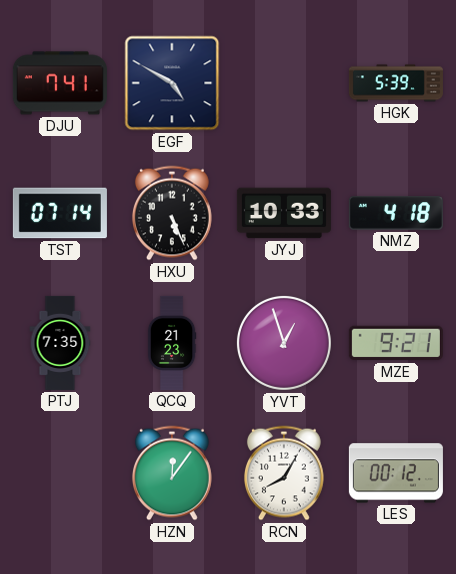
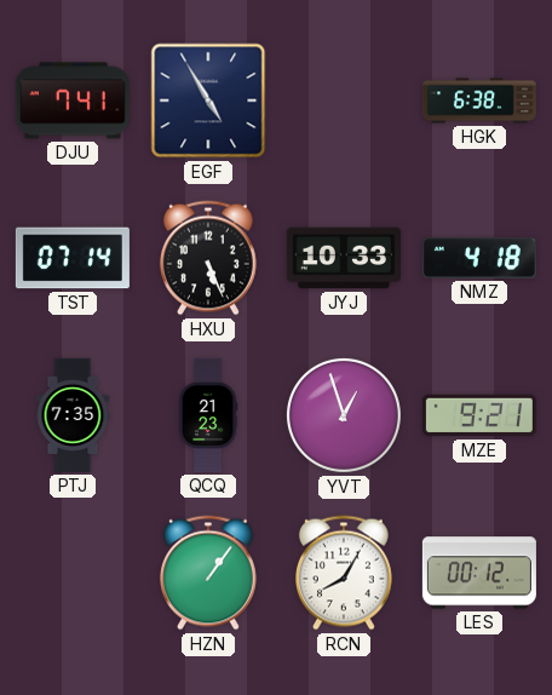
EGF: 4:50 -> 4:55 (208, 100)
HGK: 5:39 -> 6:38 (479, 100)
HZN: 12:06 -> 1:06 (208, 573)
